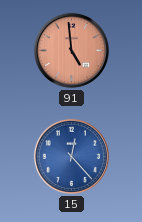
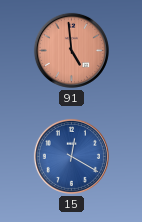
15: 12:23 -> 12:20 (71, 156)
